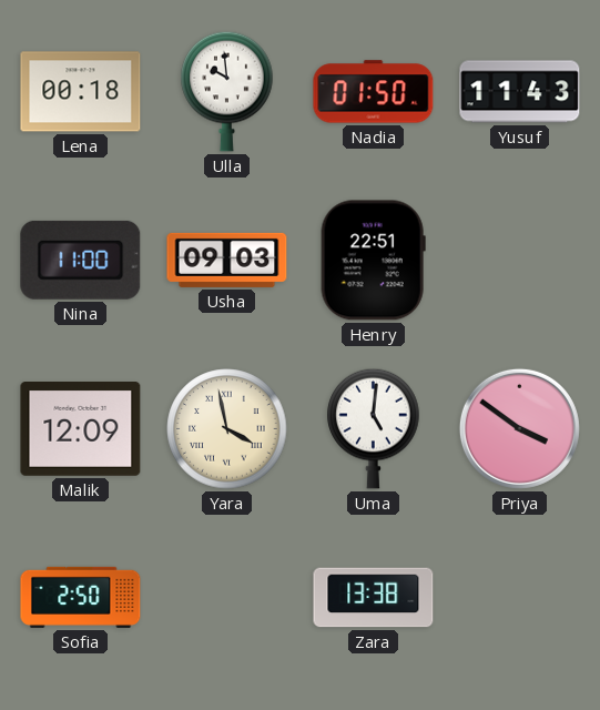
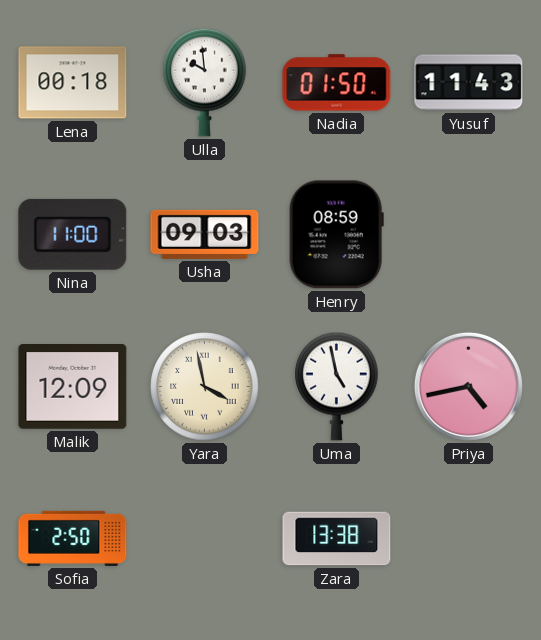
Henry: 22:51 -> 08:59 (336, 235)
Uma: 5:01 -> 4:58 (337, 386)
Priya: 3:51 -> 4:43 (468, 386)
